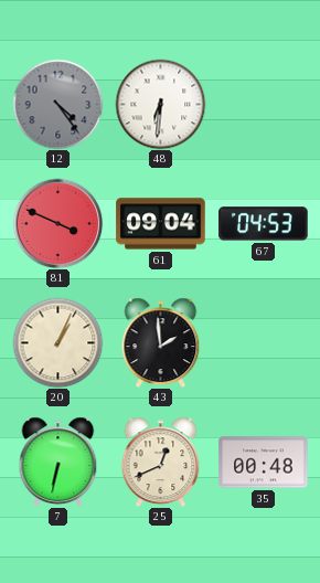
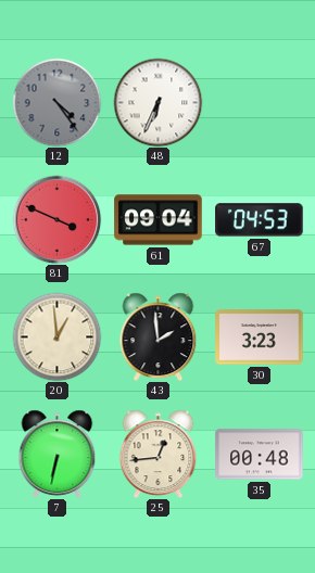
48: 6:31 -> 6:34 (157, 102)
20: 1:04 -> 12:59 (56, 336)
30: none -> 3:23 (260, 338)
25: 12:41 -> 12:44 (159, 454)
